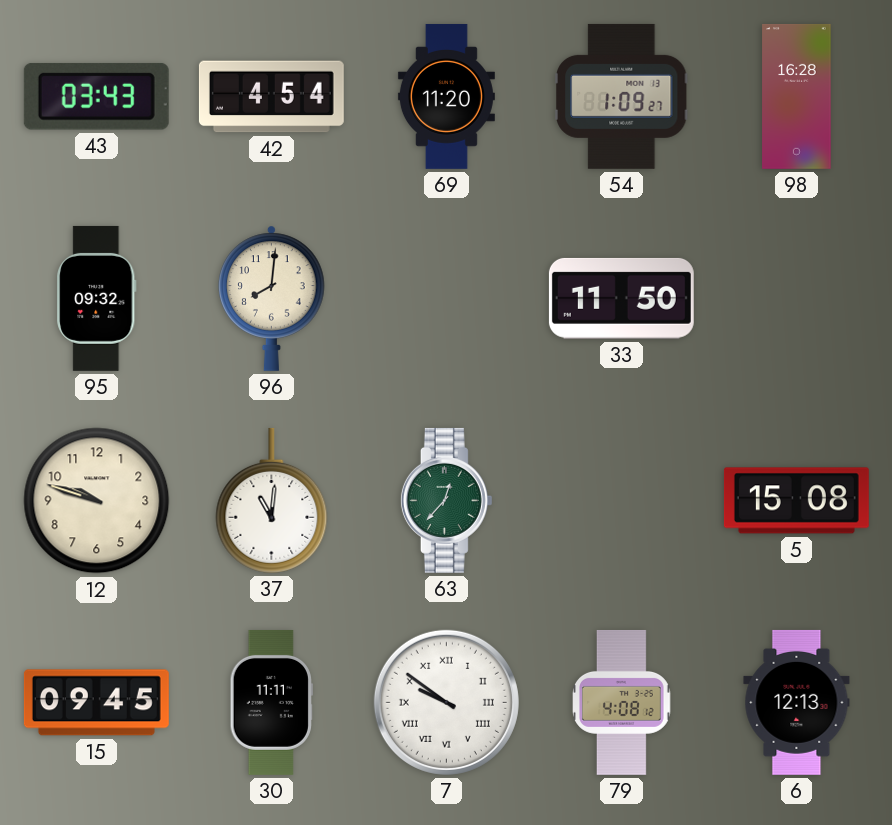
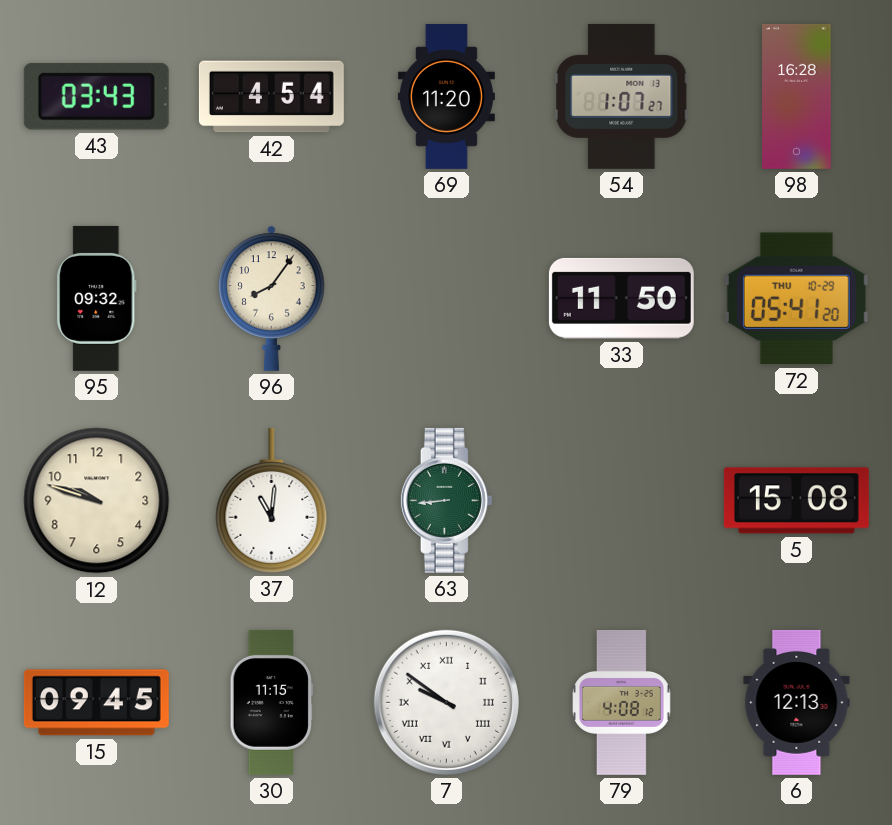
54: 1:09 -> 1:07 (621, 96)
96: 8:01 -> 8:06 (272, 298)
72: none -> 05:41 (796, 299)
63: 12:37 -> 8:44 (446, 500)
30: 11:11 -> 11:15 (271, 702)
